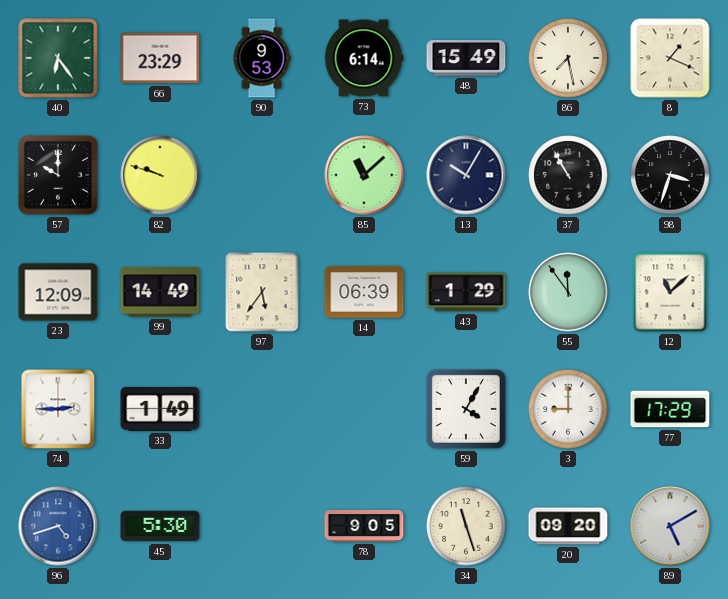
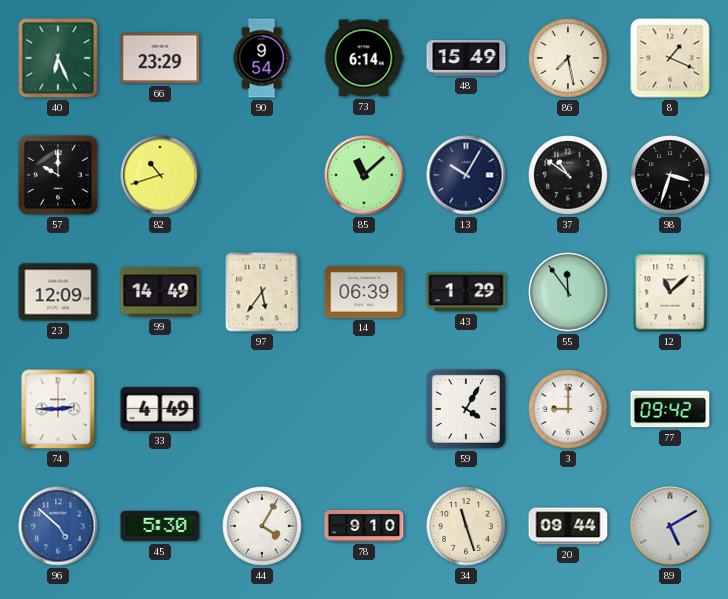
40: 6:24 -> 6:26 (58, 58)
90: 9:53 -> 9:54 (262, 58)
82: 9:48 -> 10:42 (160, 175)
37: 10:55 -> 10:51 (568, 175)
33: 1:49 -> 4:49 (160, 409)
77: 17:29 -> 09:42 (670, 409)
96: 4:42 -> 4:52 (58, 526)
44: none -> 4:05 (262, 526)
78: 9:05 -> 9:10 (364, 527)
20: 09:20 -> 09:44 (568, 526)
